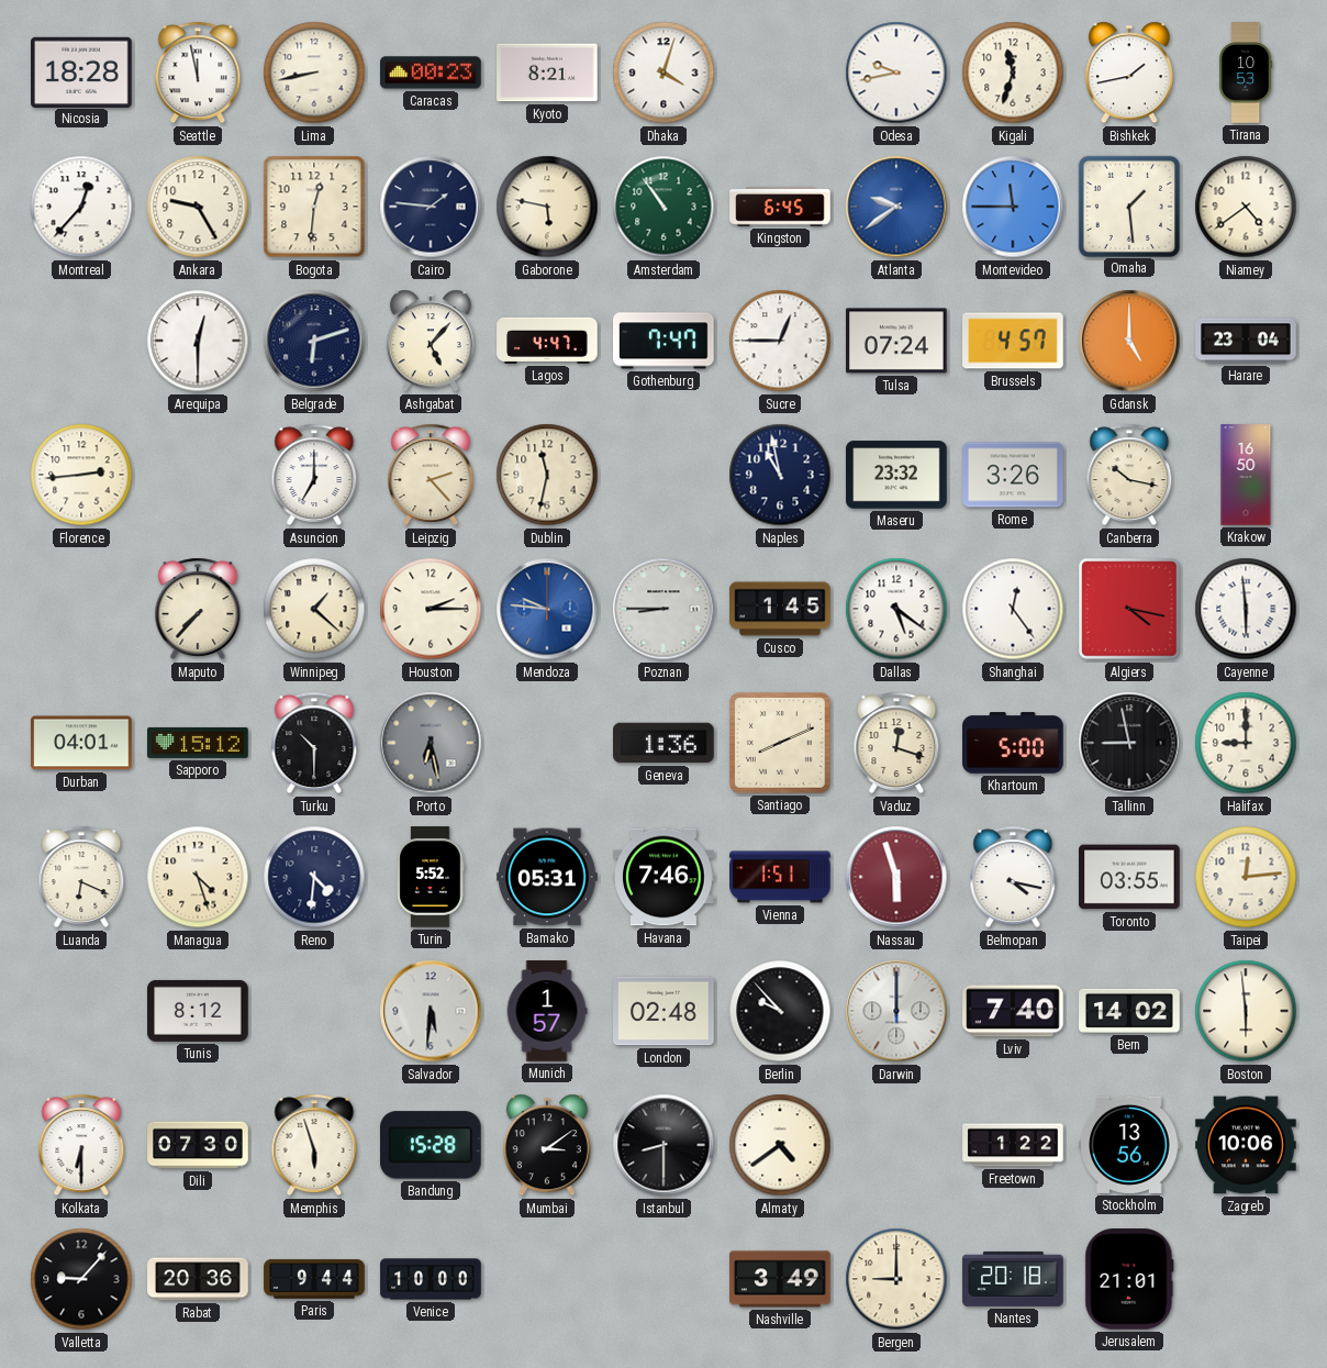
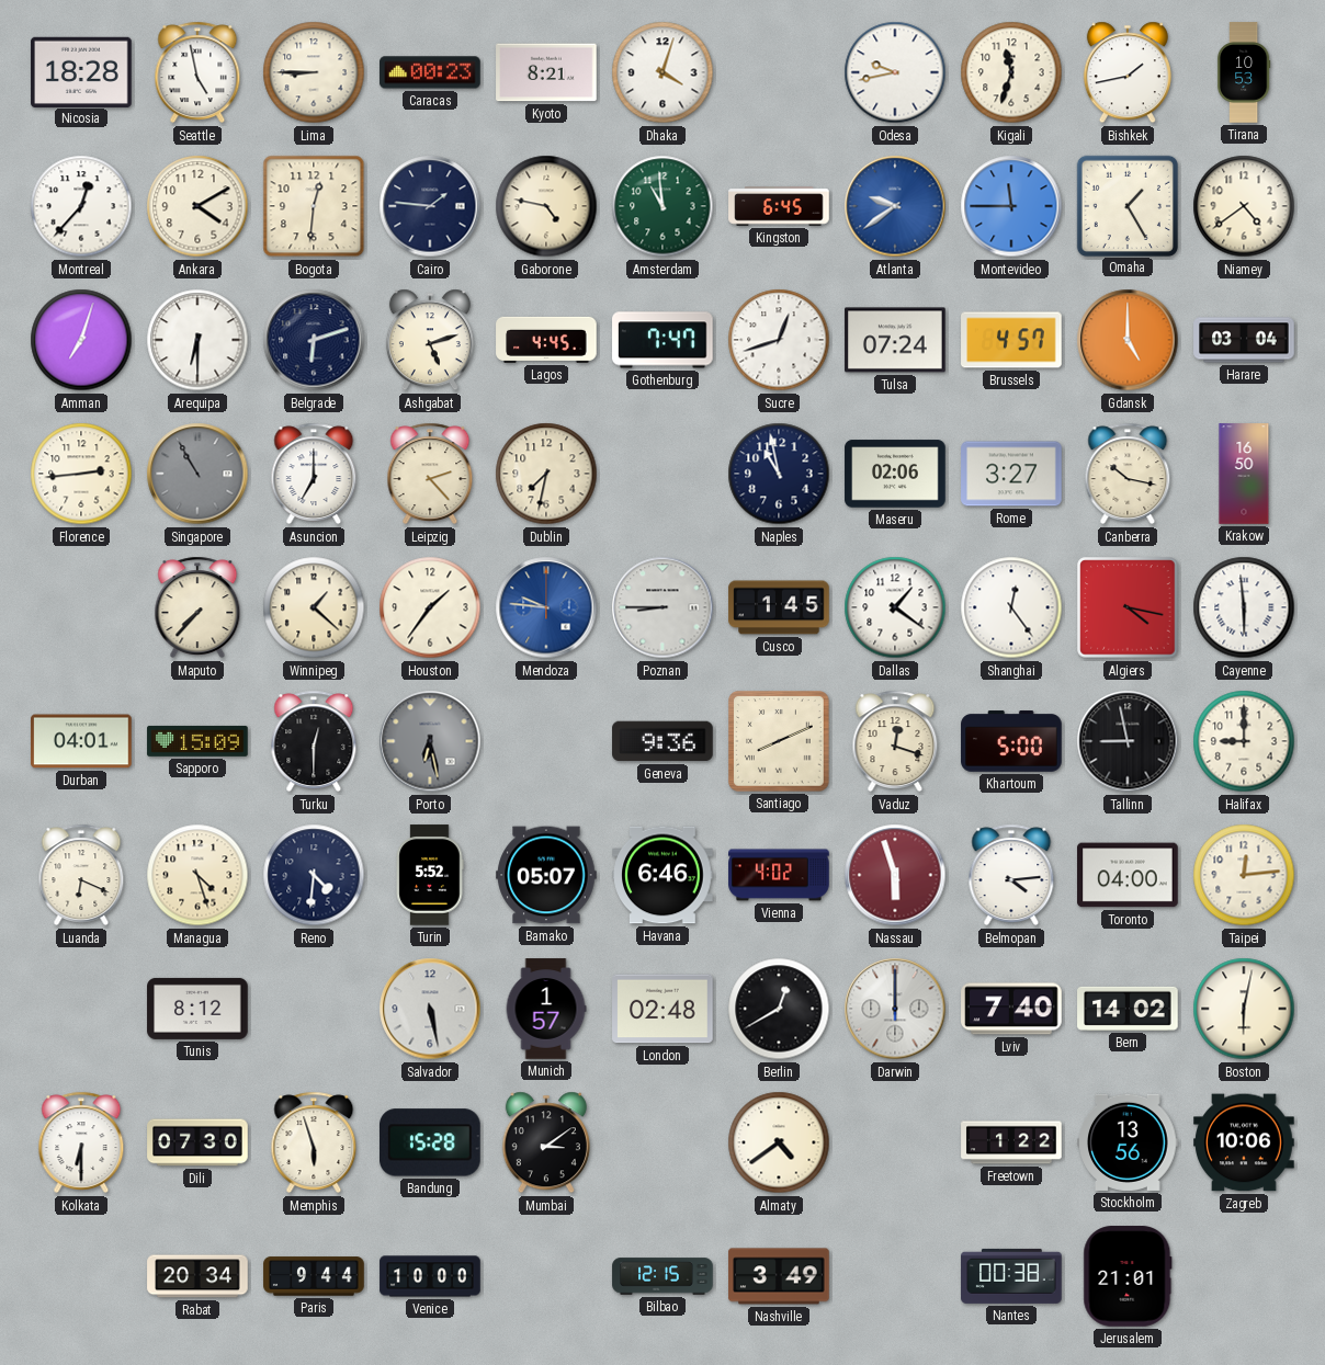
Seattle: 11:58 -> 4:58 (197, 72)
Lima: 8:43 -> 8:45 (314, 72)
Ankara: 9:25 -> 4:10 (197, 206)
Gaborone: 5:47 -> 4:47 (546, 206)
Amsterdam: 10:54 -> 10:59 (662, 206)
Omaha: 1:29 -> 1:25 (1126, 205)
Amman: none -> 7:03 (81, 340)
Arequipa: 12:30 -> 6:30 (197, 340)
Ashgabat: 5:07 -> 5:12 (430, 340)
Lagos: 4:47 -> 4:45 (546, 340)
Sucre: 12:45 -> 12:42 (779, 340)
Harare: 23:04 -> 03:04 (1244, 340)
Singapore: none -> 10:55 (197, 474)
Dublin: 11:32 -> 7:32 (546, 474)
Maseru: 23:32 -> 02:06 (895, 474)
Rome: 3:26 -> 3:27 (1011, 474)
Houston: 2:15 -> 1:36 (430, 607)
Dallas: 5:21 -> 1:21 (895, 607)
Sapporo: 15:12 -> 15:09 (197, 741)
Turku: 10:30 -> 12:30 (314, 741)
Geneva: 1:36 -> 9:36 (662, 741)
Bamako: 05:31 -> 05:07 (546, 875)
Havana: 7:46 -> 6:46 (662, 875)
Vienna: 1:51 -> 4:02 (779, 875)
Belmopan: 4:17 -> 4:14 (1011, 875)
Toronto: 03:55 -> 04:00 (1128, 875)
Salvador: 5:31 -> 5:28 (430, 1009)
Berlin: 9:53 -> 12:40 (779, 1009)
Boston: 5:59 -> 6:02 (1244, 1009)
Istanbul: 8:30 -> none (663, 1145)
Valletta: 9:07 -> none (81, 1279)
Rabat: 20:36 -> 20:34 (197, 1276)
Bilbao: none -> 12:15 (662, 1276)
Bergen: 9:00 -> none (896, 1279)
Nantes: 20:18 -> 00:38 (1011, 1276)
